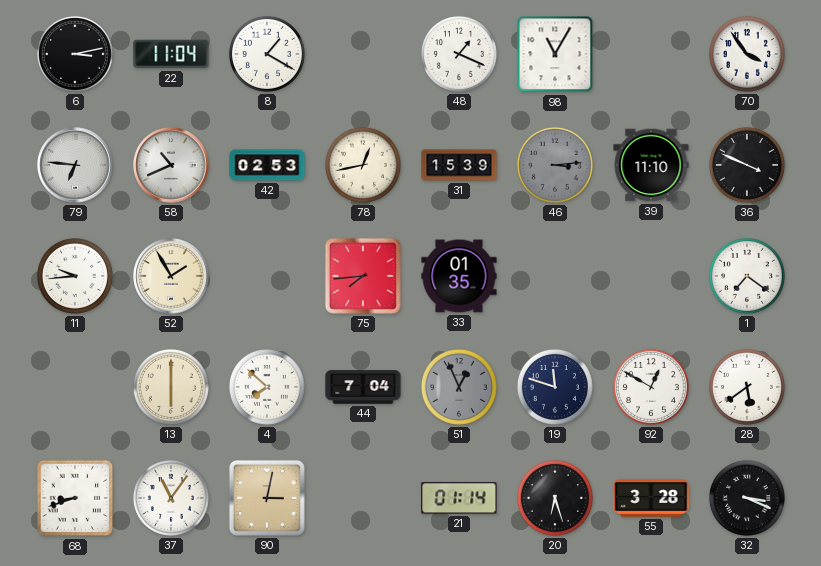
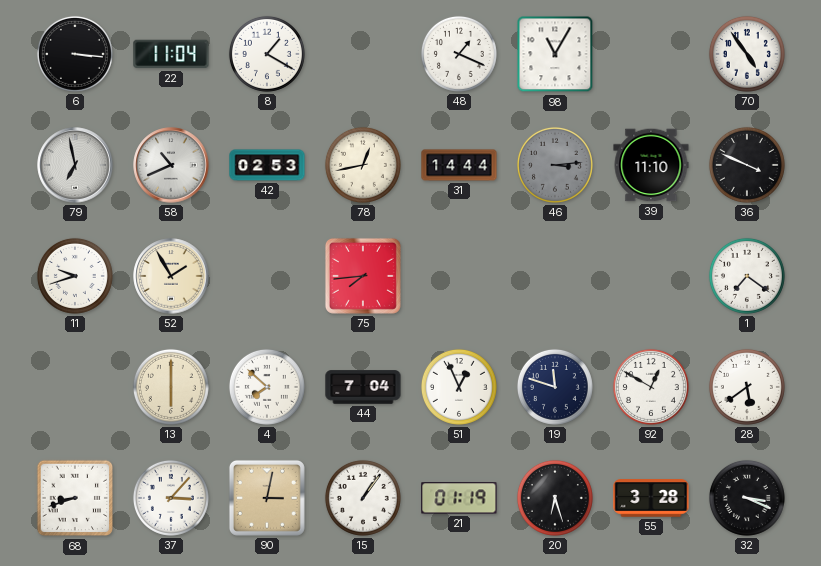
6: 3:13 -> 3:16 (75, 54)
70: 3:54 -> 4:54 (747, 54)
79: 6:46 -> 6:58 (75, 165)
31: 15:39 -> 14:44 (459, 165)
11: 9:44 -> 9:42 (75, 276)
33: 01:35 -> none (459, 276)
51 dial: grey -> white (459, 387)
37: 11:06 -> 3:07 (171, 498)
15: none -> 1:06 (363, 498)
21: 01:14 -> 01:19 (459, 498)
